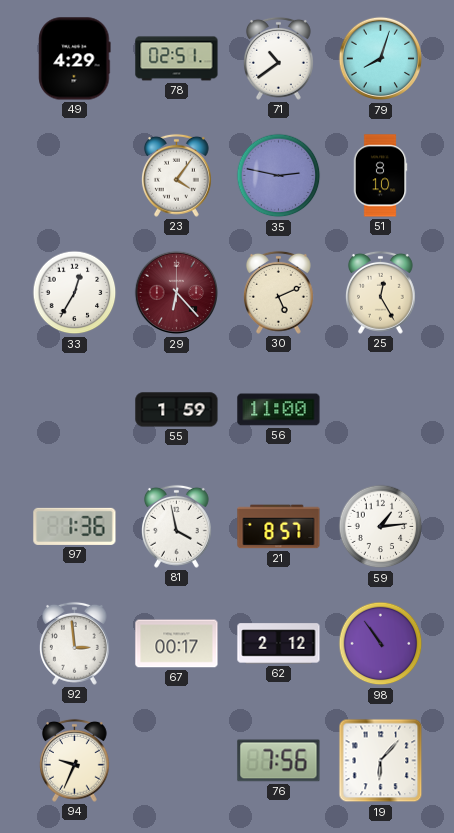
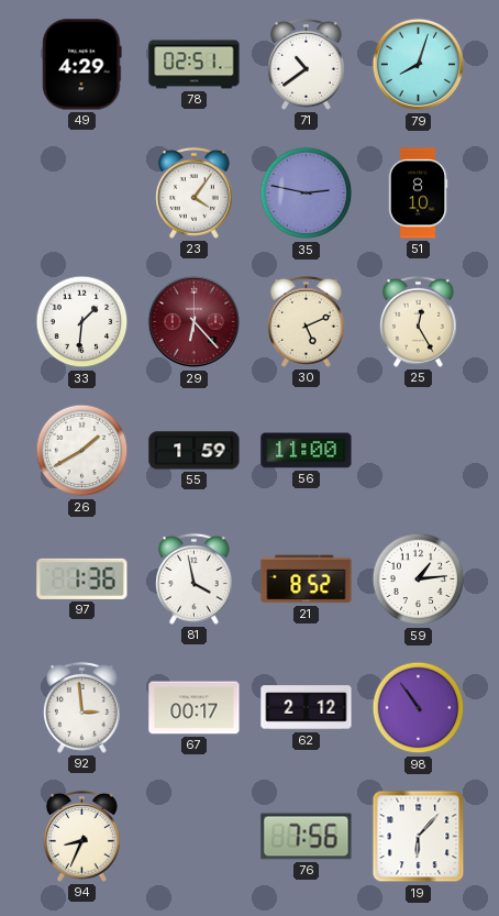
33: 12:35 -> 1:31 (82, 322)
26: none -> 1:40 (82, 451)
21: 8:57 -> 8:52 (307, 580)
94: 9:34 -> 8:34 (82, 836)
